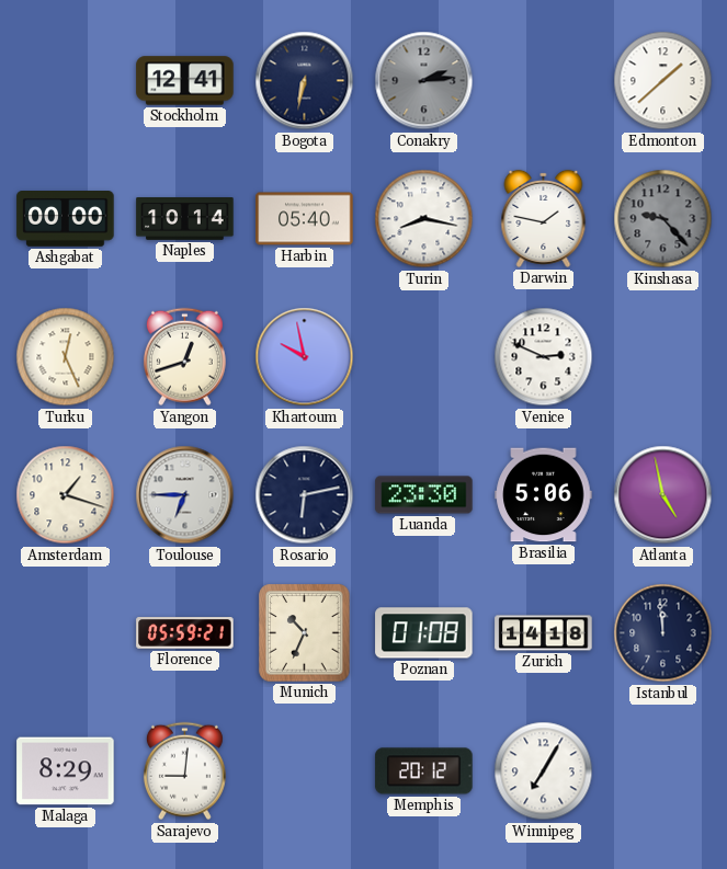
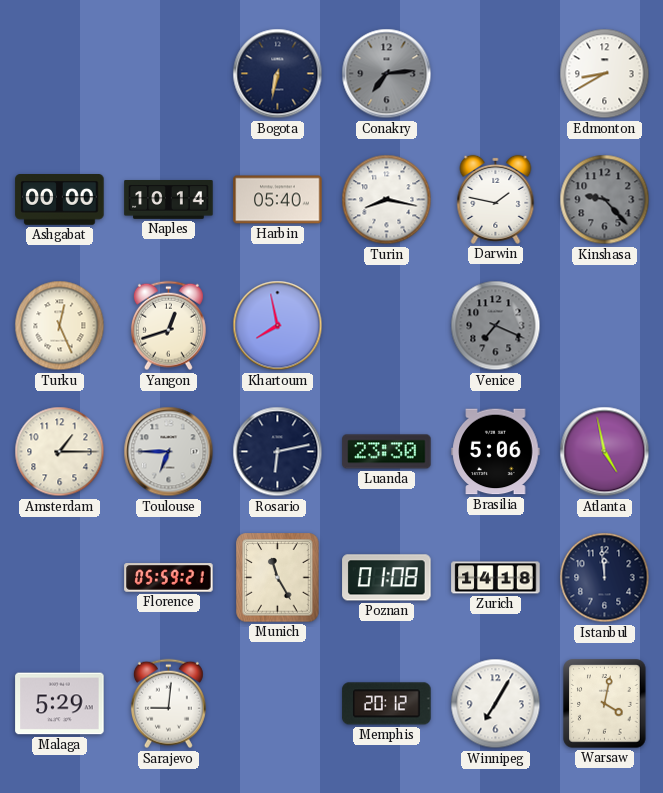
Stockholm: 12:41 -> none (185, 81)
Conakry: 2:14 -> 7:14 (387, 74)
Edmonton: 1:38 -> 8:40 (605, 74)
Khartoum: 9:58 -> 7:58 (278, 326)
Venice: 2:49 -> 7:19 (496, 326)
Venice dial: white -> grey (496, 326)
Amsterdam: 1:18 -> 1:15 (60, 452)
Munich: 10:34 -> 11:25 (278, 578)
Malaga: 8:29 -> 5:29 (60, 704)
Warsaw: none -> 4:02 (605, 704)
